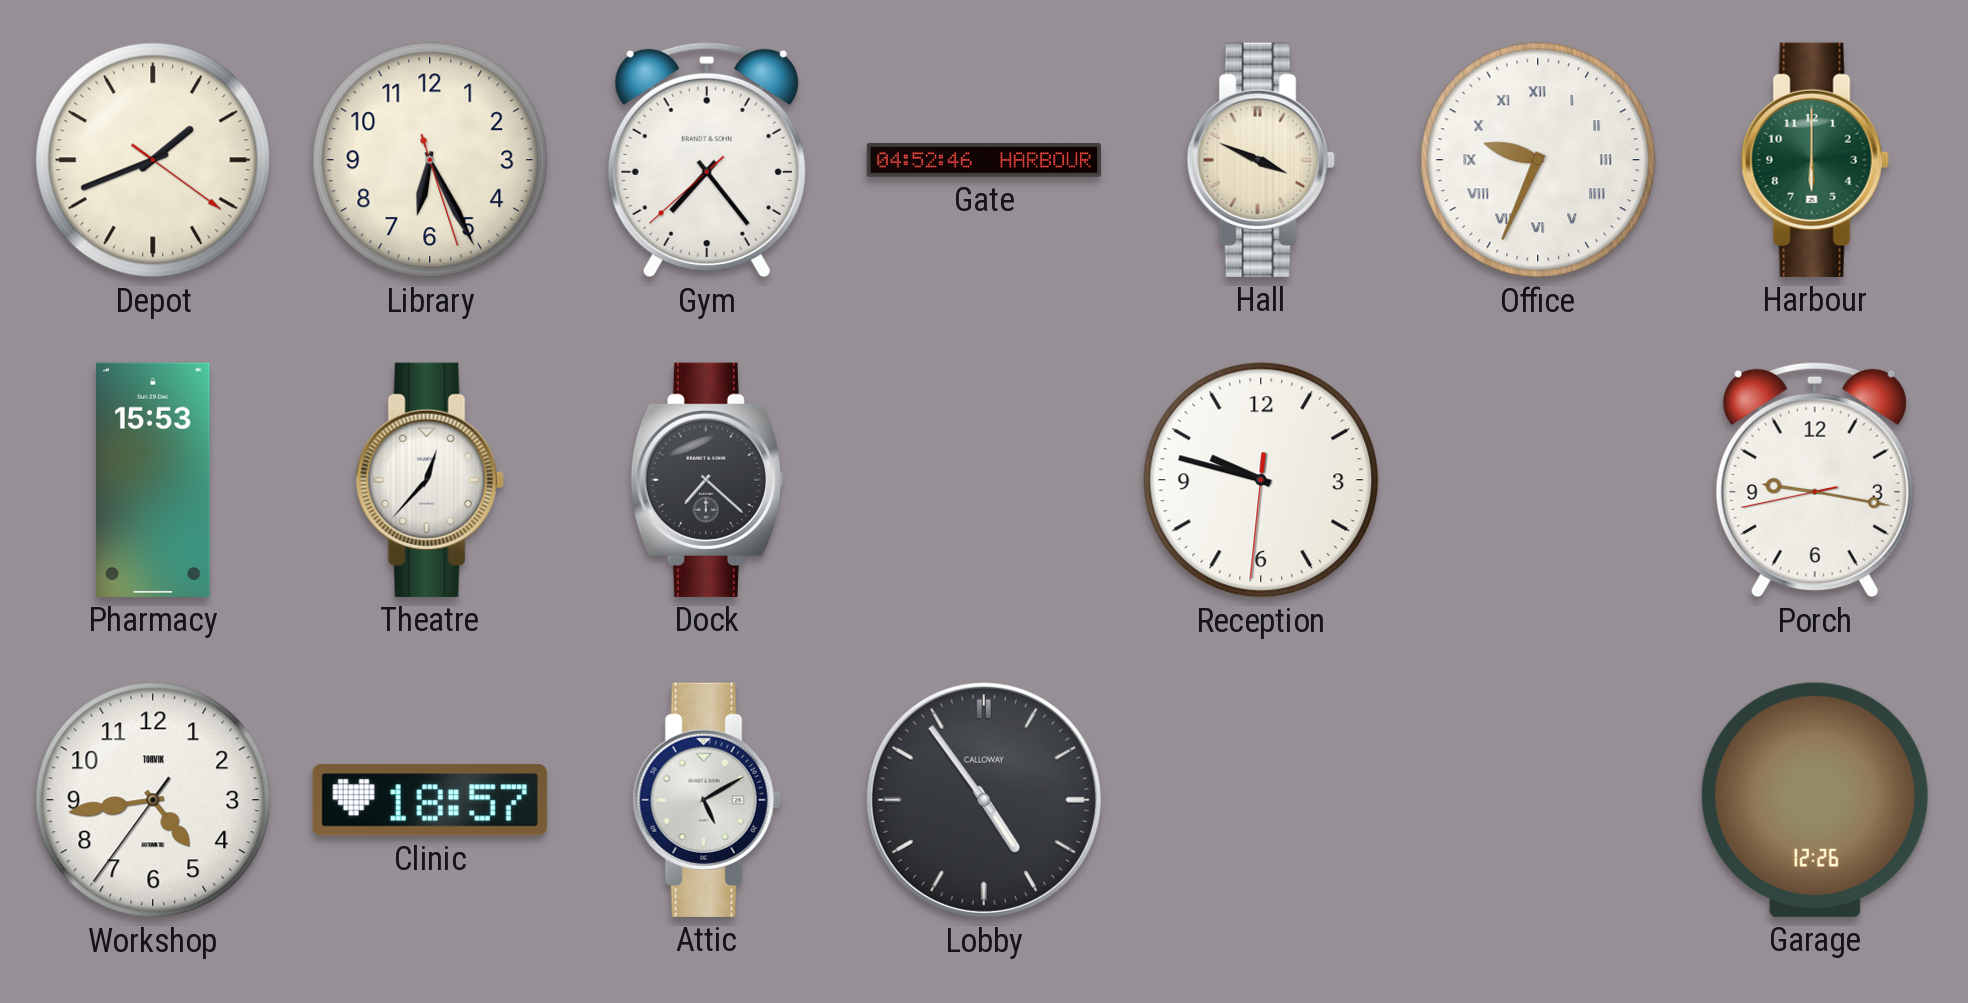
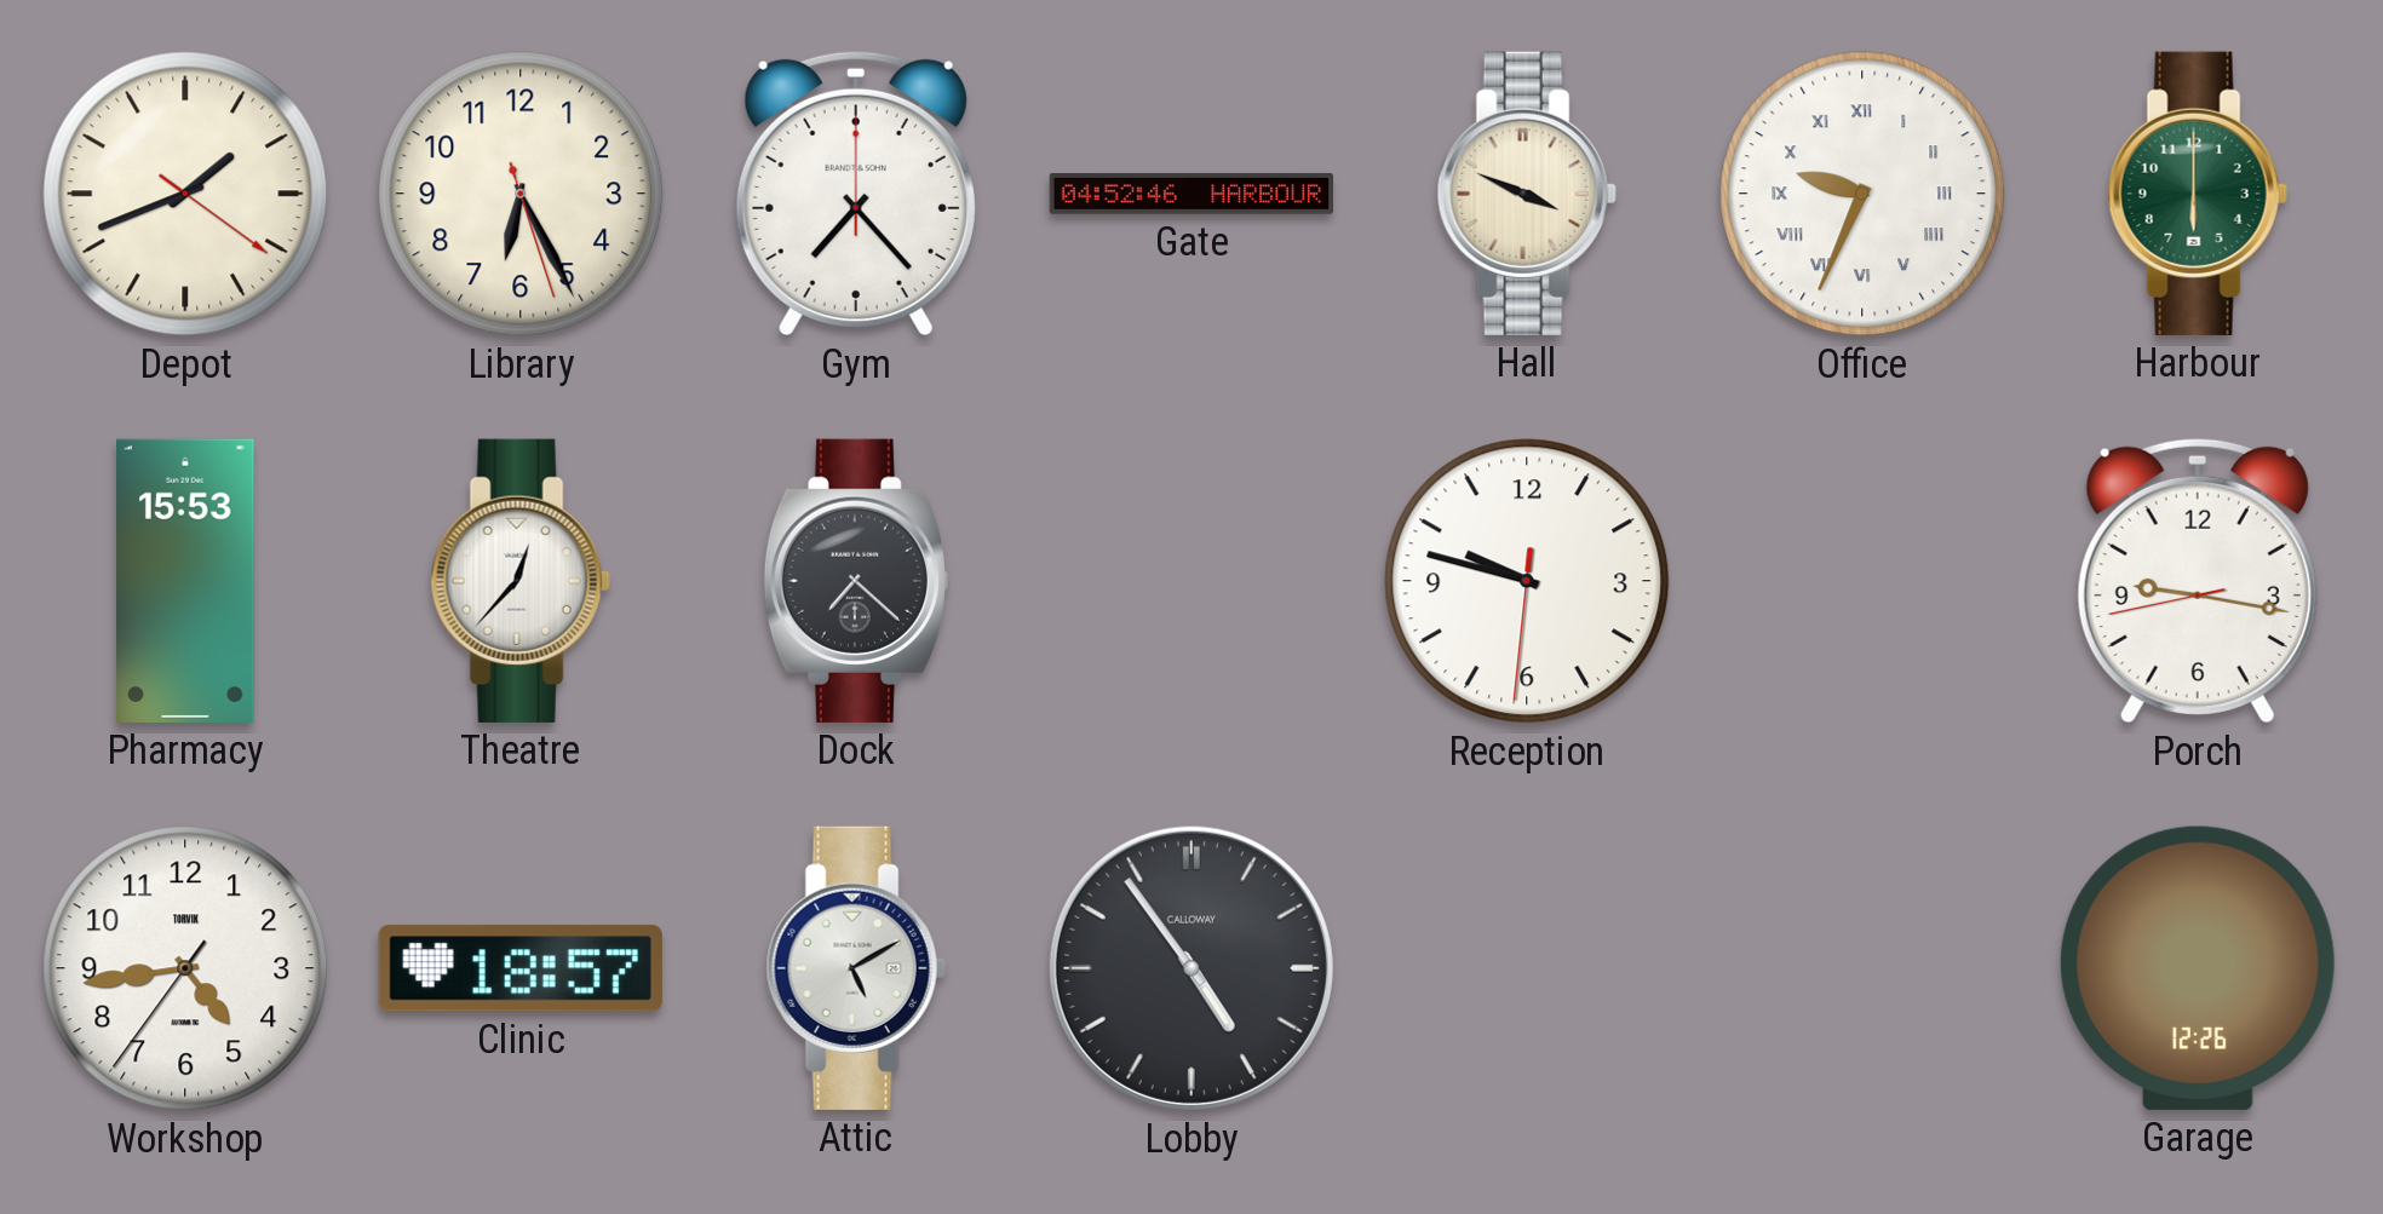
Gym: 7:23:38 -> 7:23:00 (856, 194)
